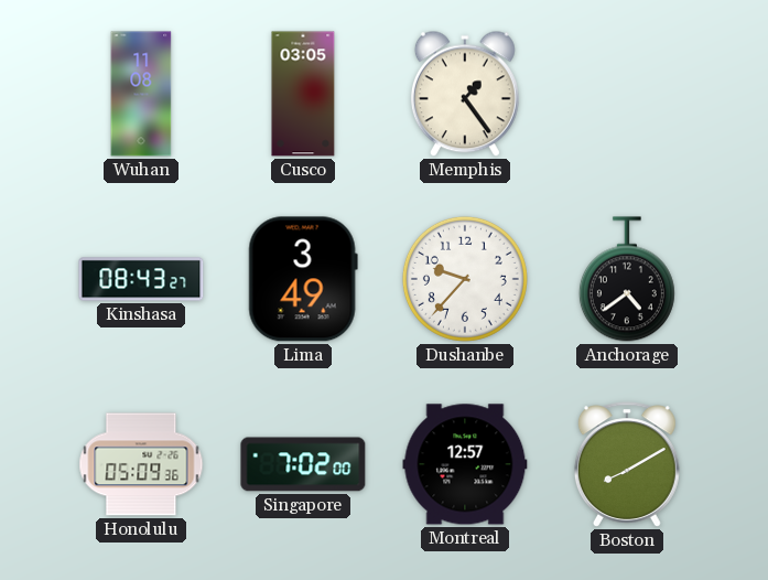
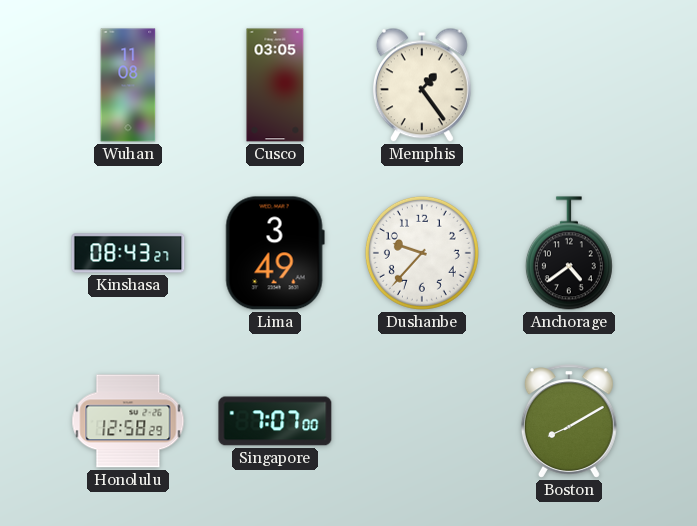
Honolulu: 05:09 -> 12:58 (128, 421)
Singapore: 7:02 -> 7:07 (275, 421)
Montreal: 12:57 -> none (465, 464)
